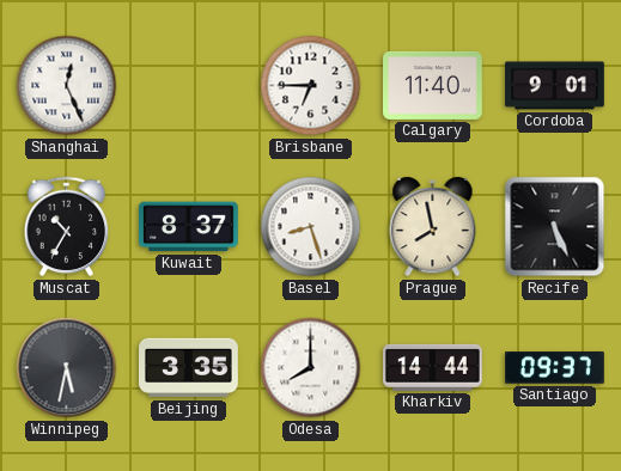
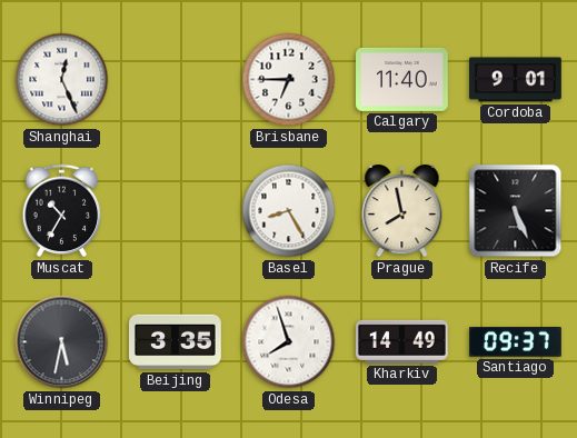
Kuwait: 8:37 -> none (189, 227)
Basel: 8:27 -> 8:25 (289, 211)
Odesa: 8:00 -> 7:57 (289, 342)
Kharkiv: 14:44 -> 14:49 (402, 341)
